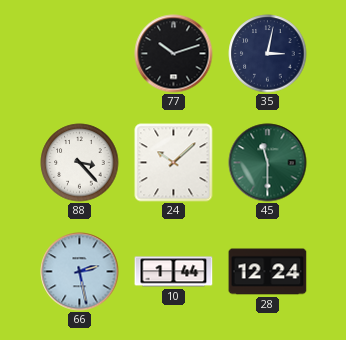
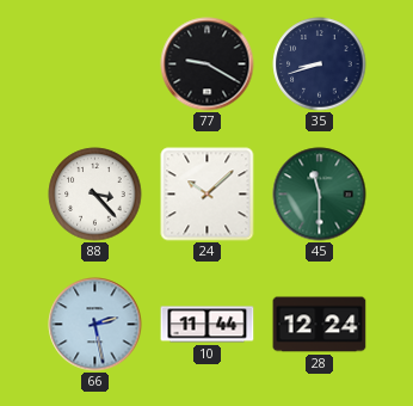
77: 10:12 -> 9:20 (208, 64)
35: 3:02 -> 8:42 (320, 64)
10: 1:44 -> 11:44 (208, 325)
